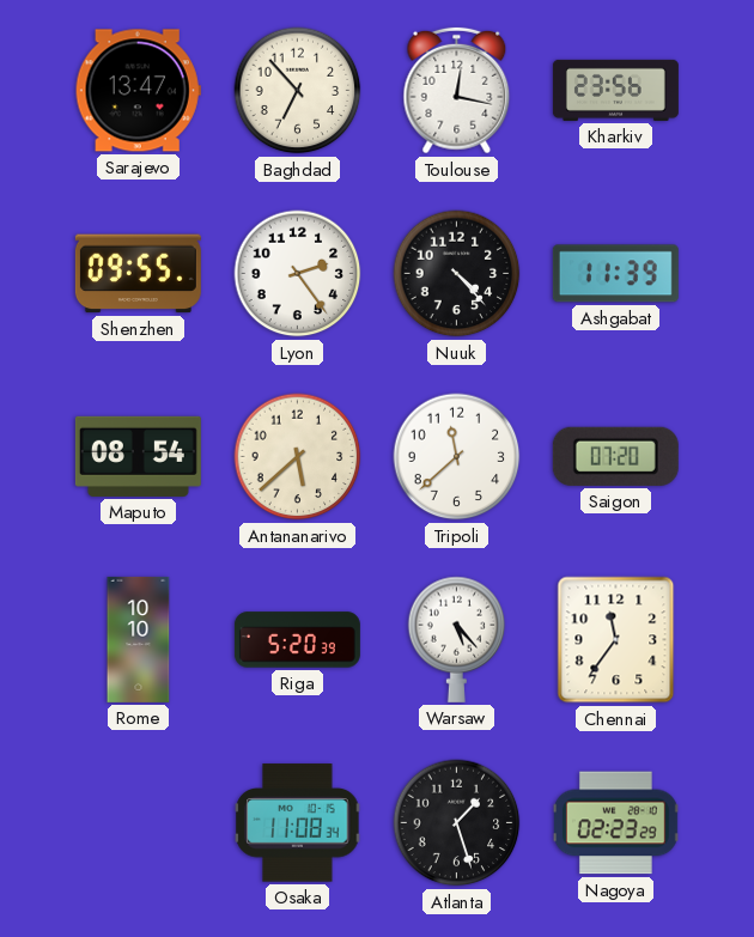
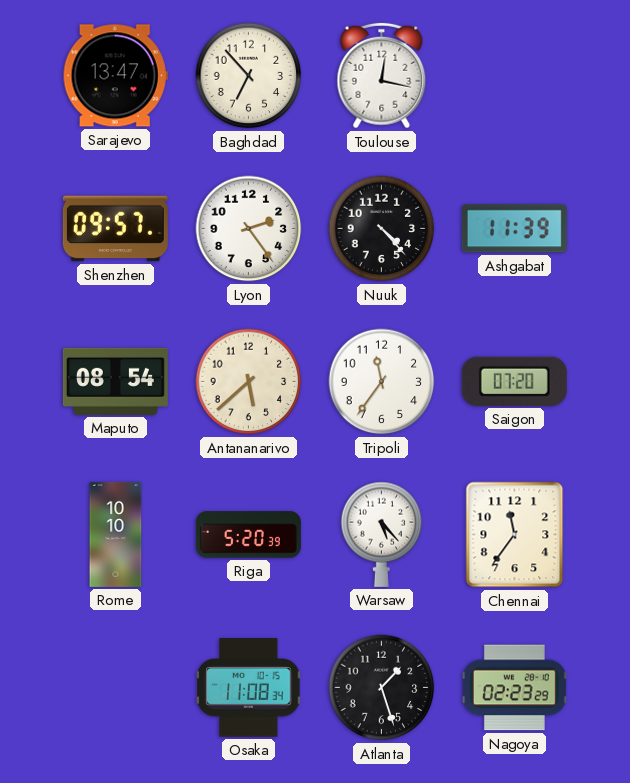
Kharkiv: 23:56 -> none (615, 90)
Shenzhen: 09:55 -> 09:57 (115, 229)
Tripoli: 11:38 -> 11:36 (382, 382)
